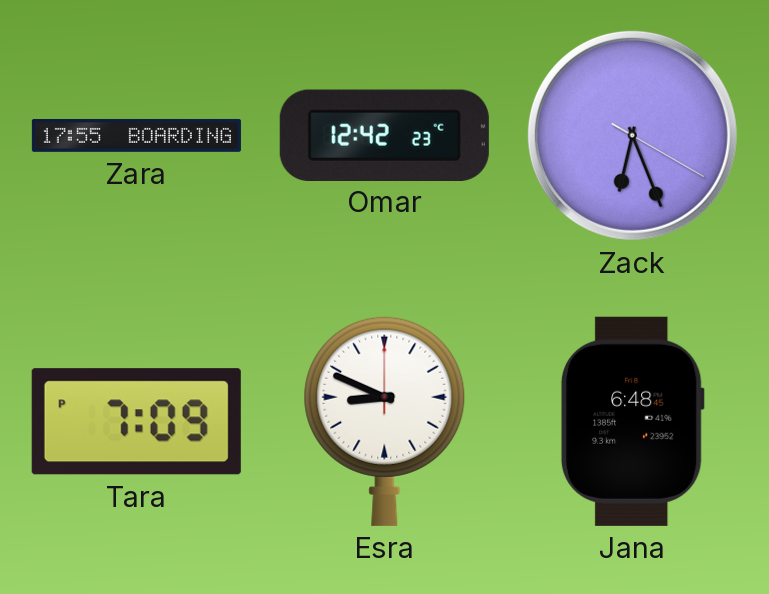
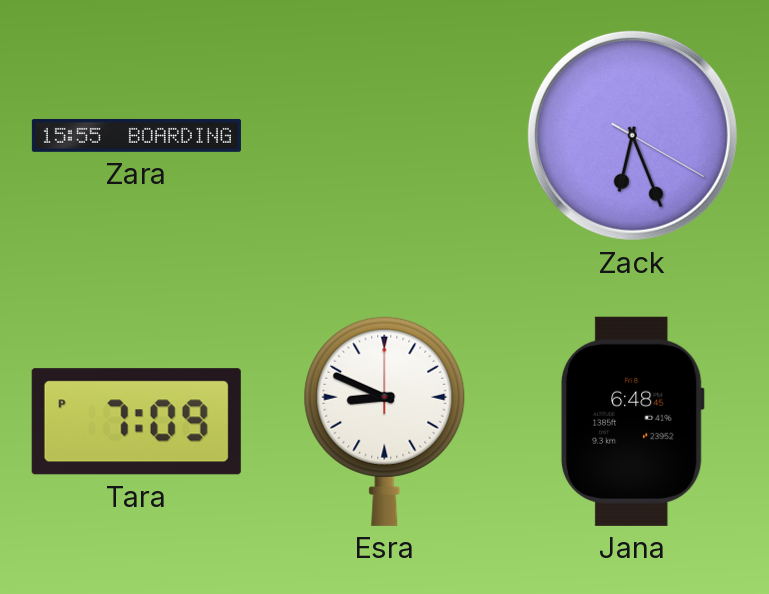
Zara: 17:55 -> 15:55 (136, 135)
Omar: 12:42 -> none (384, 135)
